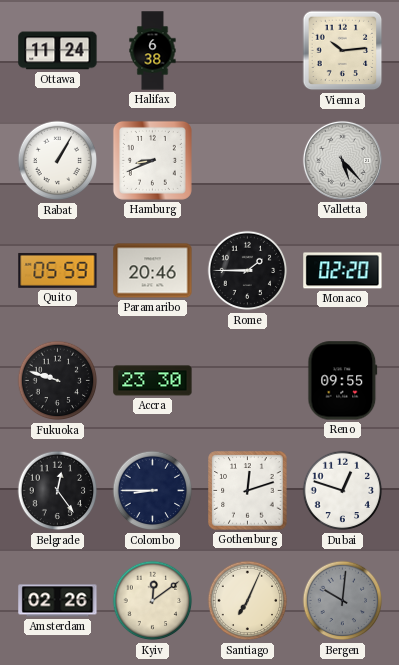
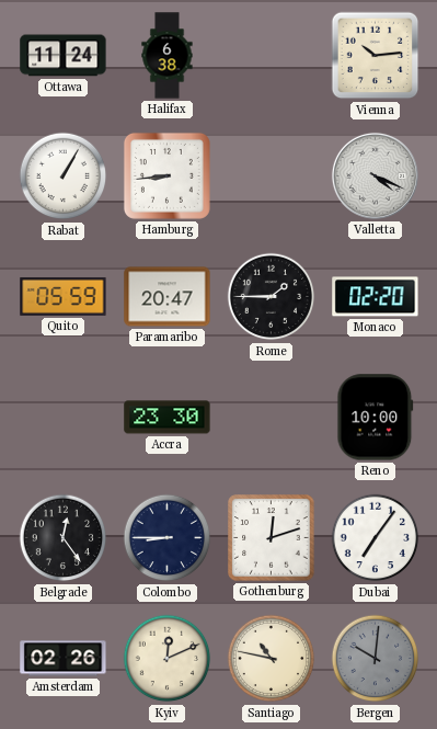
Hamburg: 8:41 -> 8:44 (166, 175)
Valletta: 5:23 -> 4:19 (375, 175)
Paramaribo: 20:46 -> 20:47 (168, 297)
Fukuoka: 9:48 -> none (58, 381)
Reno: 09:55 -> 10:00 (376, 418)
Dubai: 12:48 -> 7:06 (376, 538)
Kyiv: 12:09 -> 12:11 (168, 659)
Santiago: 7:04 -> 10:47 (272, 659)
